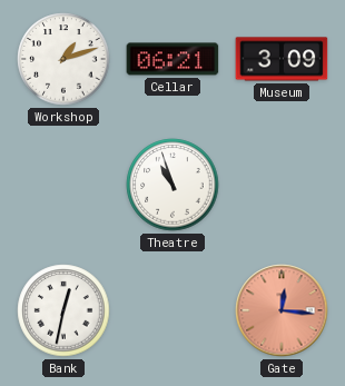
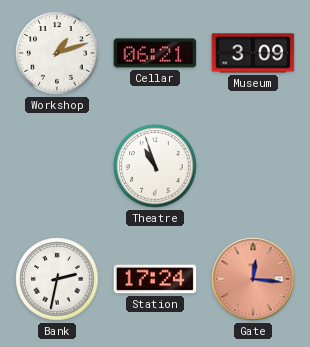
Bank: 12:32 -> 2:32 (57, 279)
Station: none -> 17:24 (155, 279)
